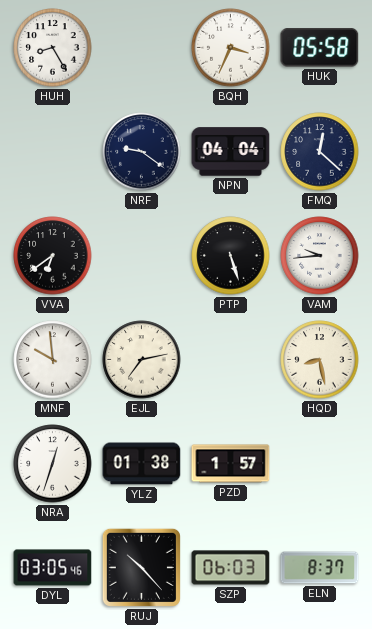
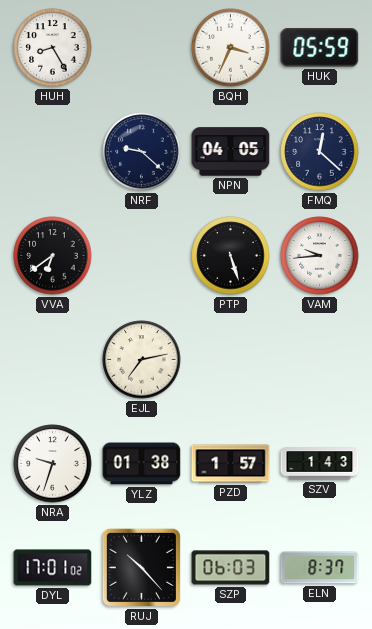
HUK: 05:58 -> 05:59 (320, 48)
NRF: 9:21 -> 9:22 (142, 152)
NPN: 04:04 -> 04:05 (231, 152)
MNF: 9:59 -> none (53, 360)
HQD: 8:28 -> none (320, 360)
NRA: 12:33 -> 9:33 (53, 464)
SZV: none -> 1:43 (320, 464)
DYL: 03:05 -> 17:01 (53, 568)
